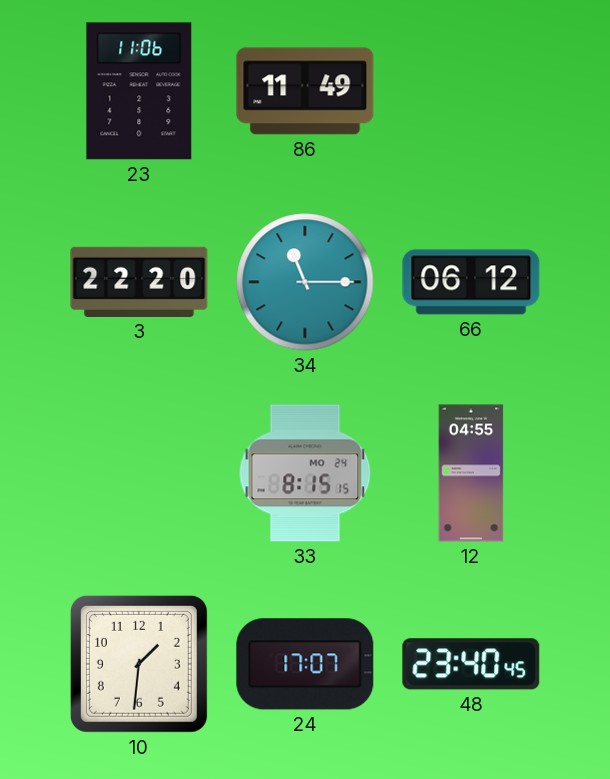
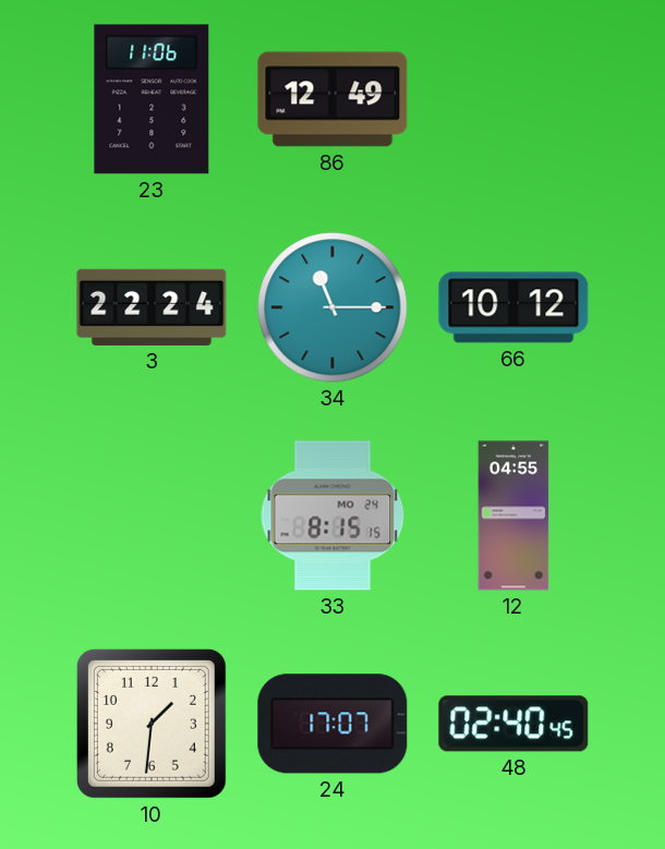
86: 11:49 -> 12:49 (332, 99)
3: 22:20 -> 22:24 (152, 307)
66: 06:12 -> 10:12 (513, 307)
48: 23:40 -> 02:40 (513, 724)
